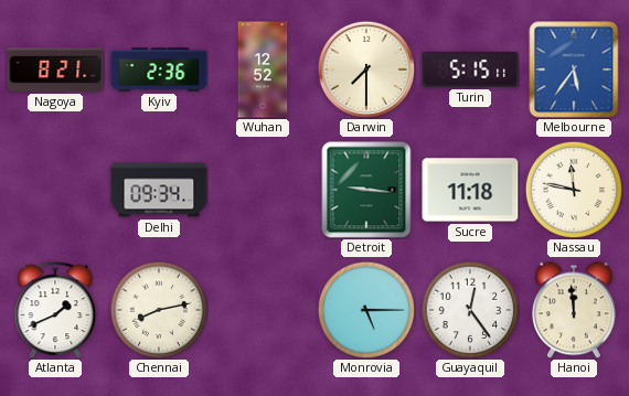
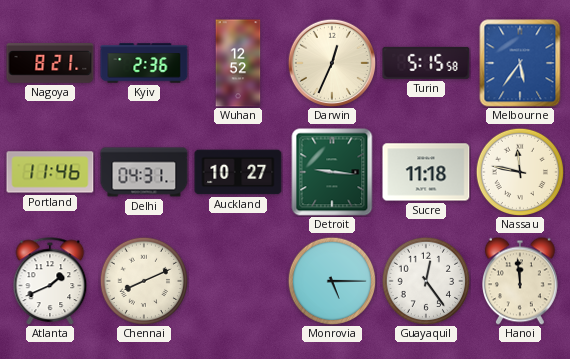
Darwin: 7:30 -> 12:34 (331, 62)
Turin: 5:15:11 -> 5:15:58 (426, 63)
Portland: none -> 11:46 (50, 172)
Delhi: 09:34 -> 04:31 (144, 172)
Auckland: none -> 10:27 (238, 172)
Chennai: 8:13 -> 8:11 (144, 281)
